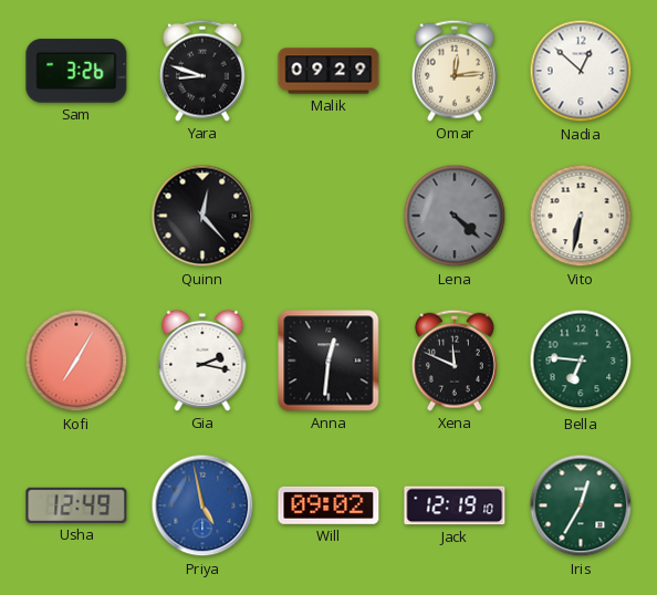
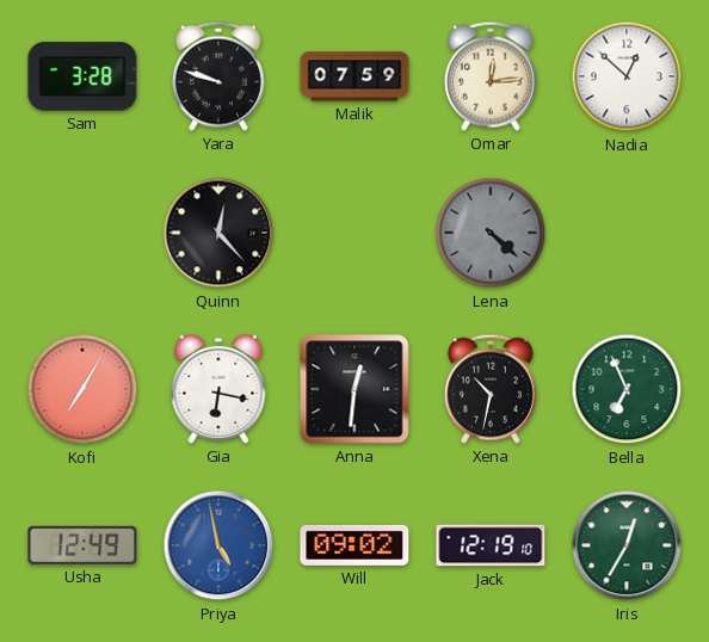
Sam: 3:26 -> 3:28 (82, 76)
Yara: 8:48 -> 9:48 (218, 76)
Malik: 09:29 -> 07:59 (354, 76)
Vito: 6:32 -> none (581, 216)
Gia: 2:17 -> 6:17 (218, 389)
Xena: 11:49 -> 10:32 (491, 389)
Bella: 6:46 -> 6:56 (627, 389)
